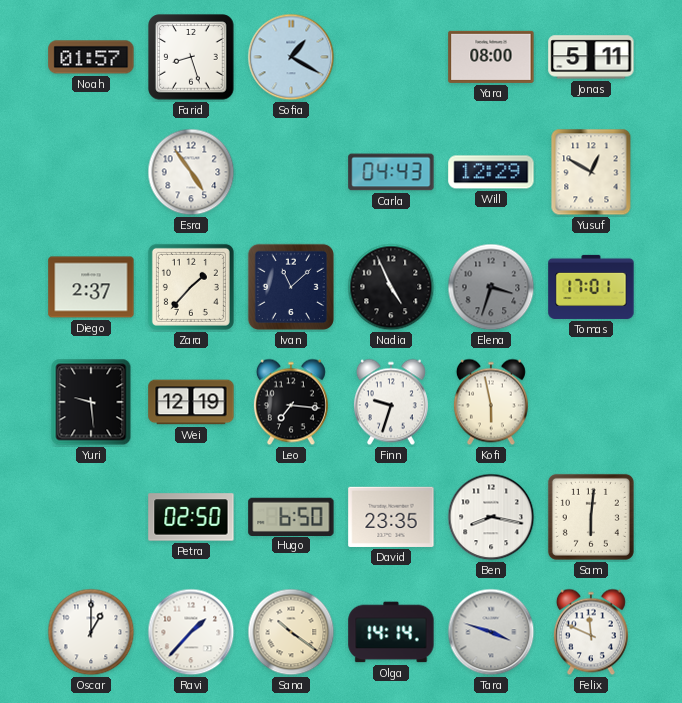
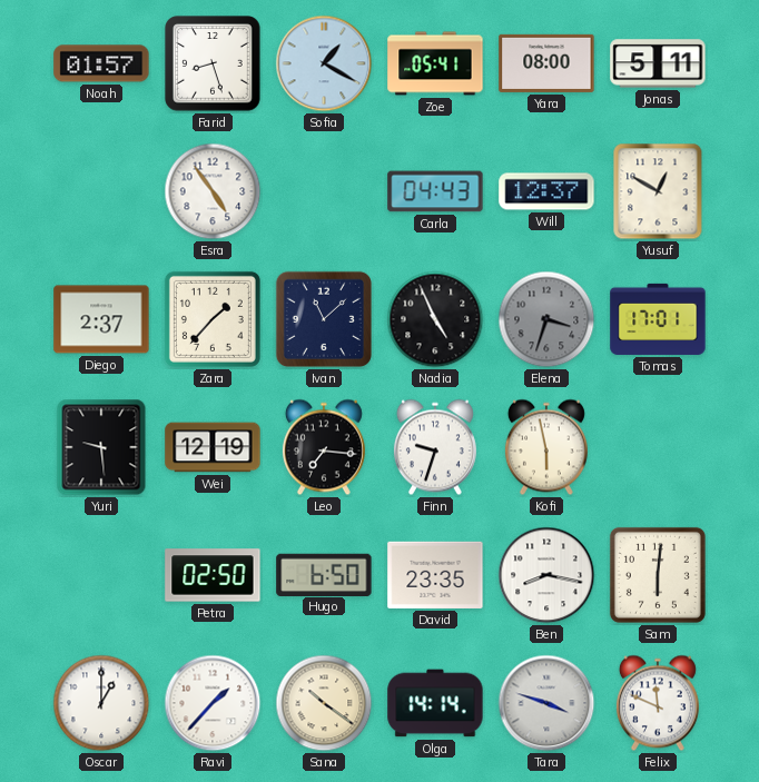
Zoe: none -> 05:41 (435, 63)
Will: 12:29 -> 12:37 (546, 191)
